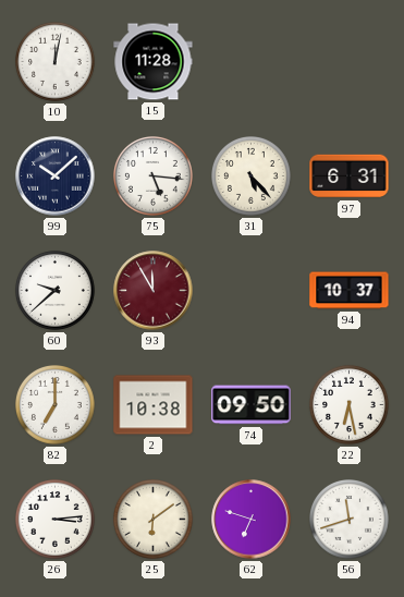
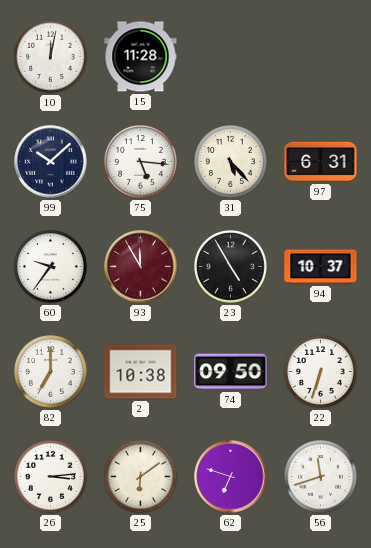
60: 9:38 -> 9:36 (51, 267)
23: none -> 4:55 (231, 267)
22: 6:28 -> 6:33 (321, 372)
